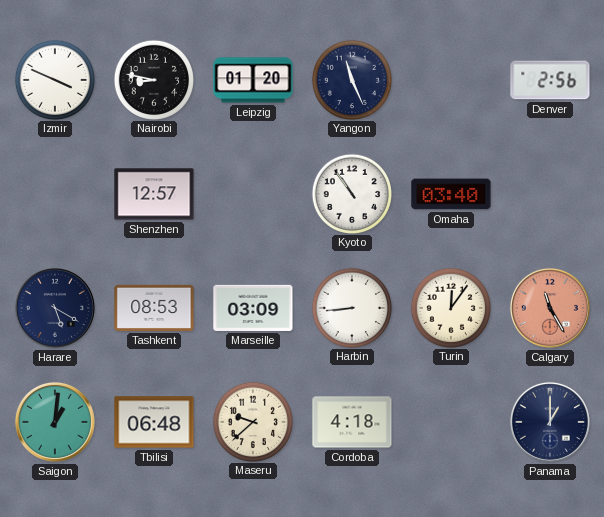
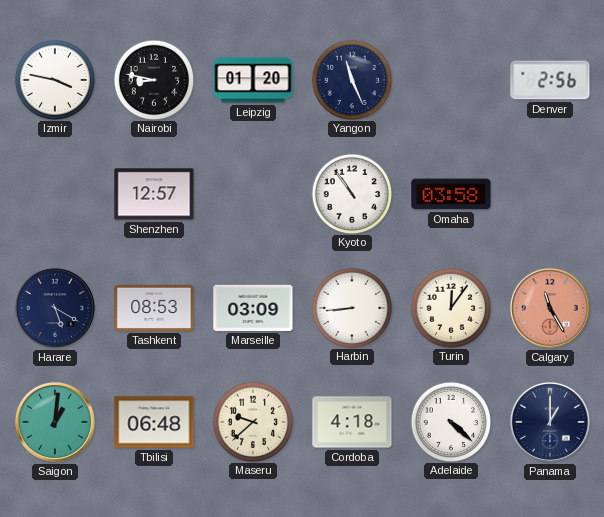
Izmir: 3:49 -> 3:47 (54, 79)
Omaha: 03:40 -> 03:58 (451, 194)
Adelaide: none -> 4:22 (450, 421)
